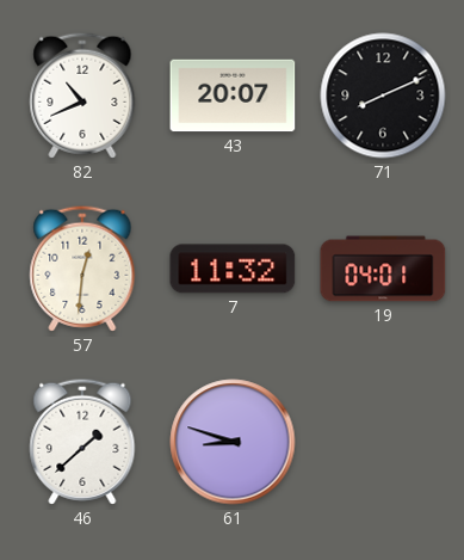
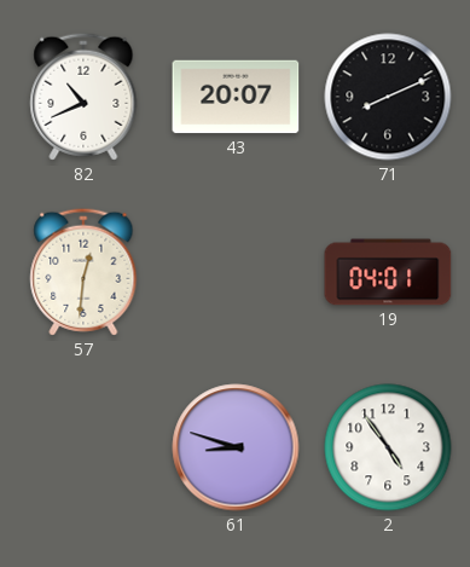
7: 11:32 -> none (233, 269)
46: 1:38 -> none (82, 442)
2: none -> 4:54 (388, 447)
